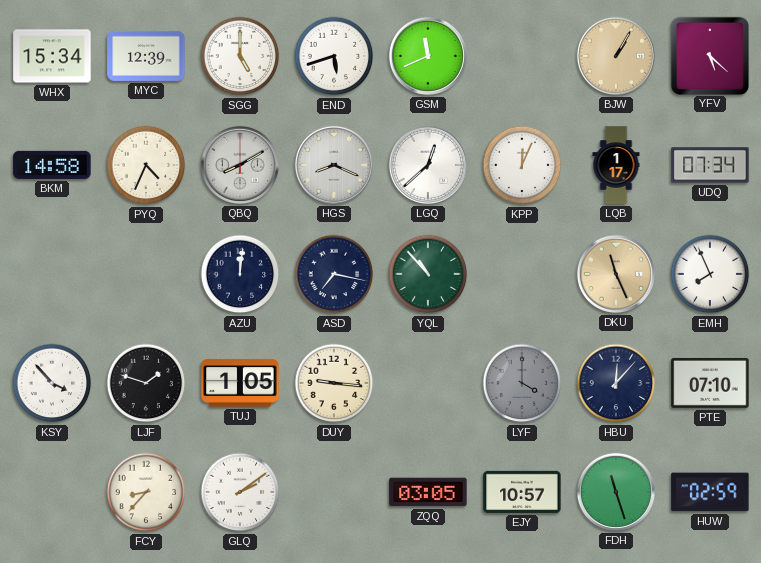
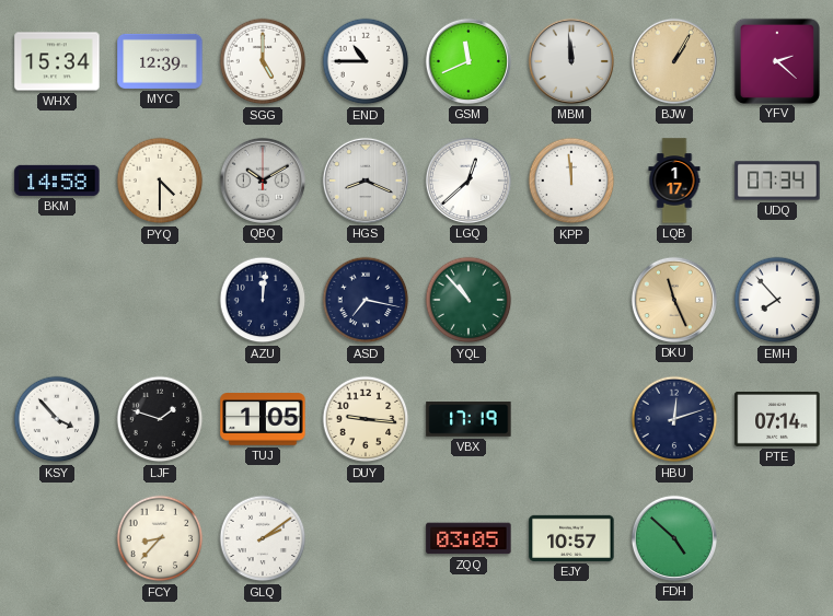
END: 5:42 -> 10:45 (366, 61)
MBM: none -> 11:59 (571, 61)
YFV: 5:22 -> 2:22 (776, 60)
PYQ: 4:34 -> 4:30 (160, 181)
QBQ: 8:10 -> 10:10 (263, 181)
KPP: 12:04 -> 11:59 (571, 181)
EMH: 7:56 -> 7:53 (777, 300)
VBX: none -> 17:19 (468, 420)
LYF: 4:00 -> none (522, 383)
HBU: 12:07 -> 12:12 (674, 419)
PTE: 07:10 -> 07:14 (777, 419)
FDH: 11:27 -> 4:52 (674, 538)
HUW: 02:59 -> none (710, 492)
